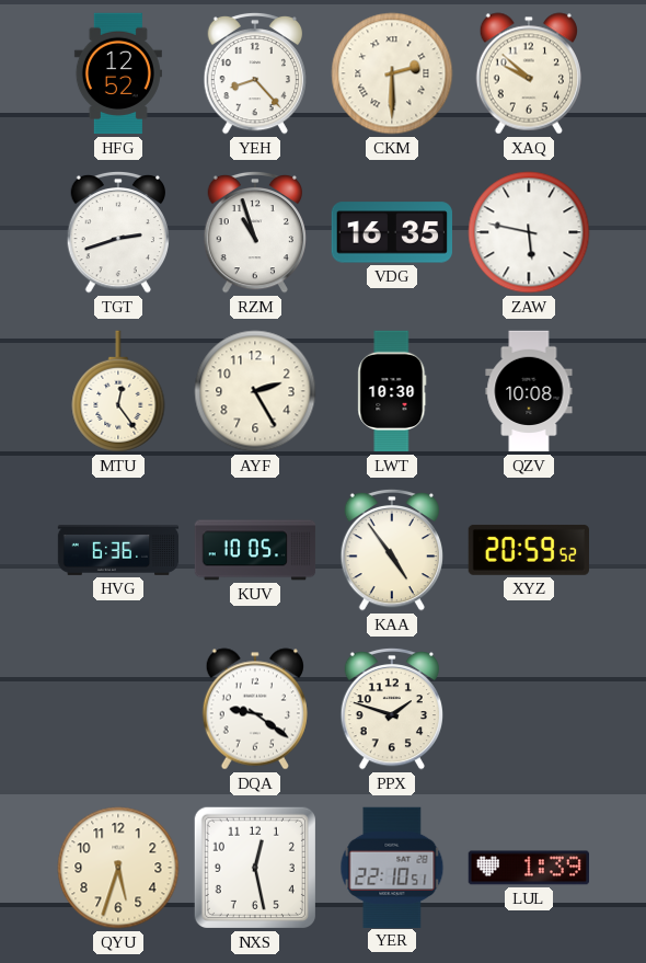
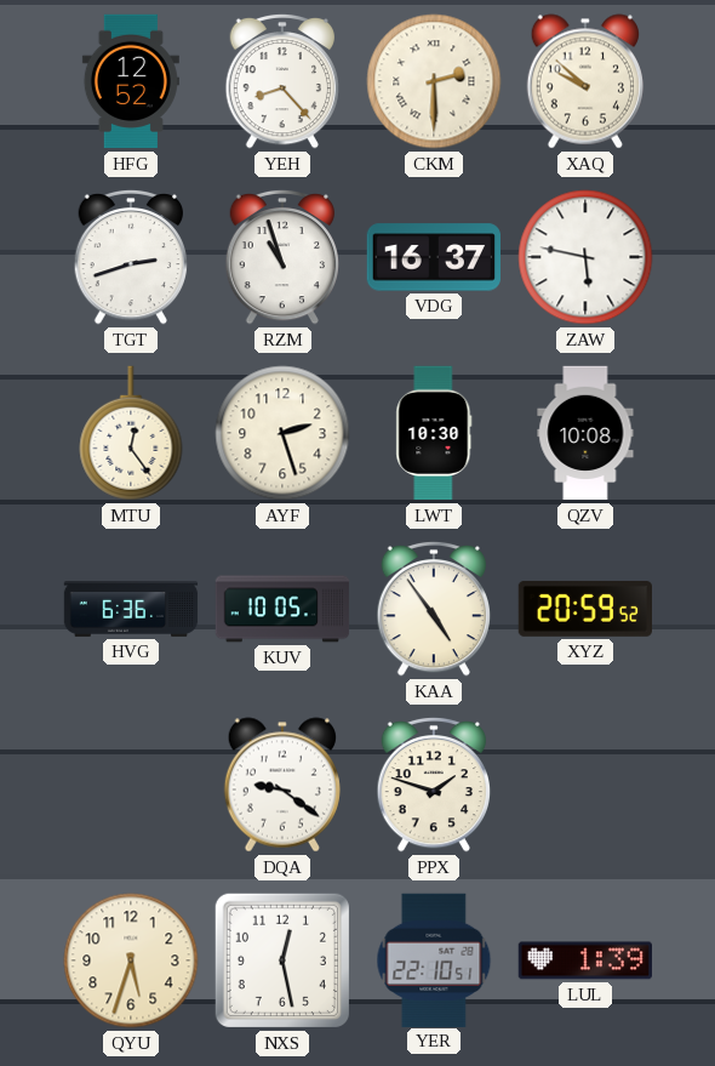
VDG: 16:35 -> 16:37 (433, 257)
AYF: 2:25 -> 2:27 (282, 433)
